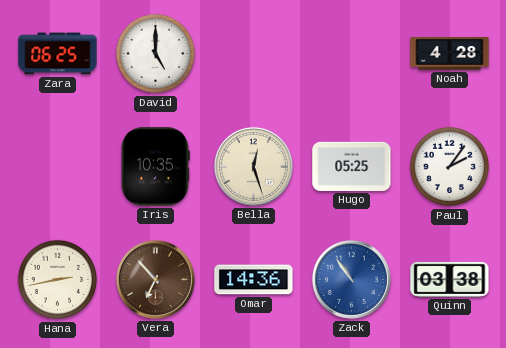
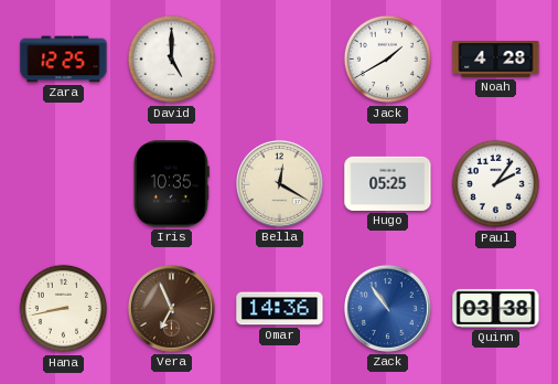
Zara: 06:25 -> 12:25 (64, 60)
Jack: none -> 1:40 (388, 60)
Bella: 12:27 -> 12:20 (279, 183)
Hana: 2:43 -> 8:43 (64, 309)
Vera: 6:53 -> 6:56 (171, 308)
